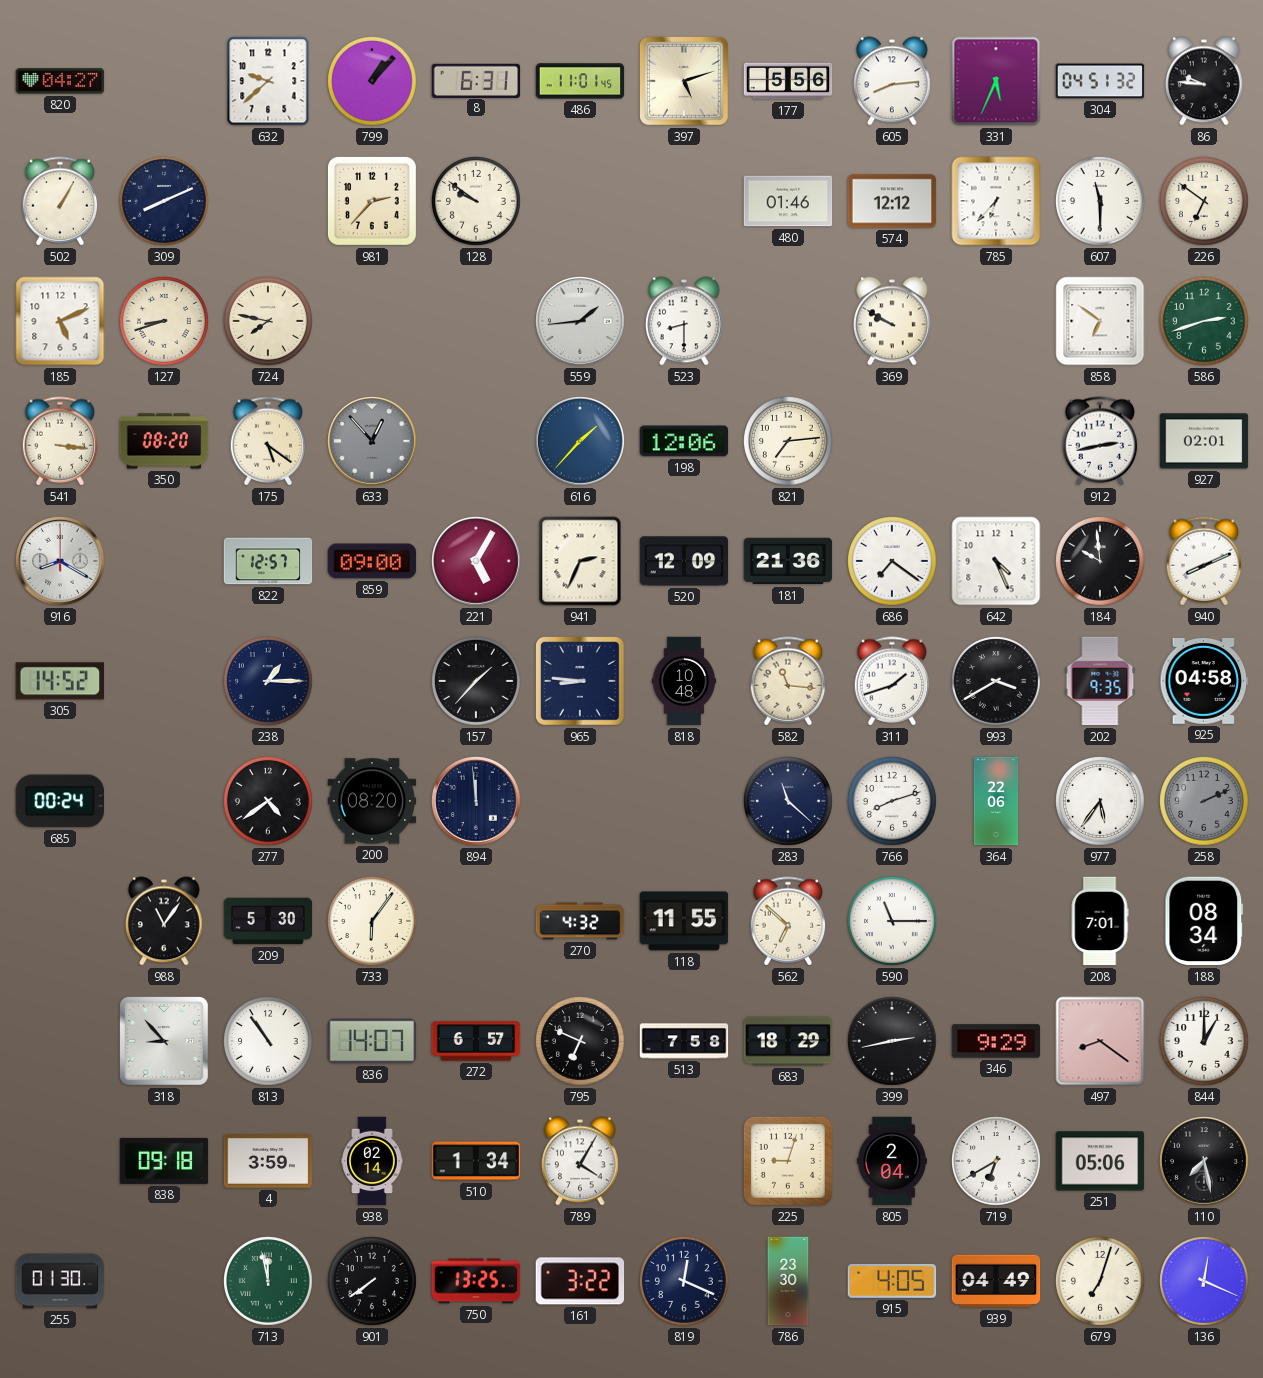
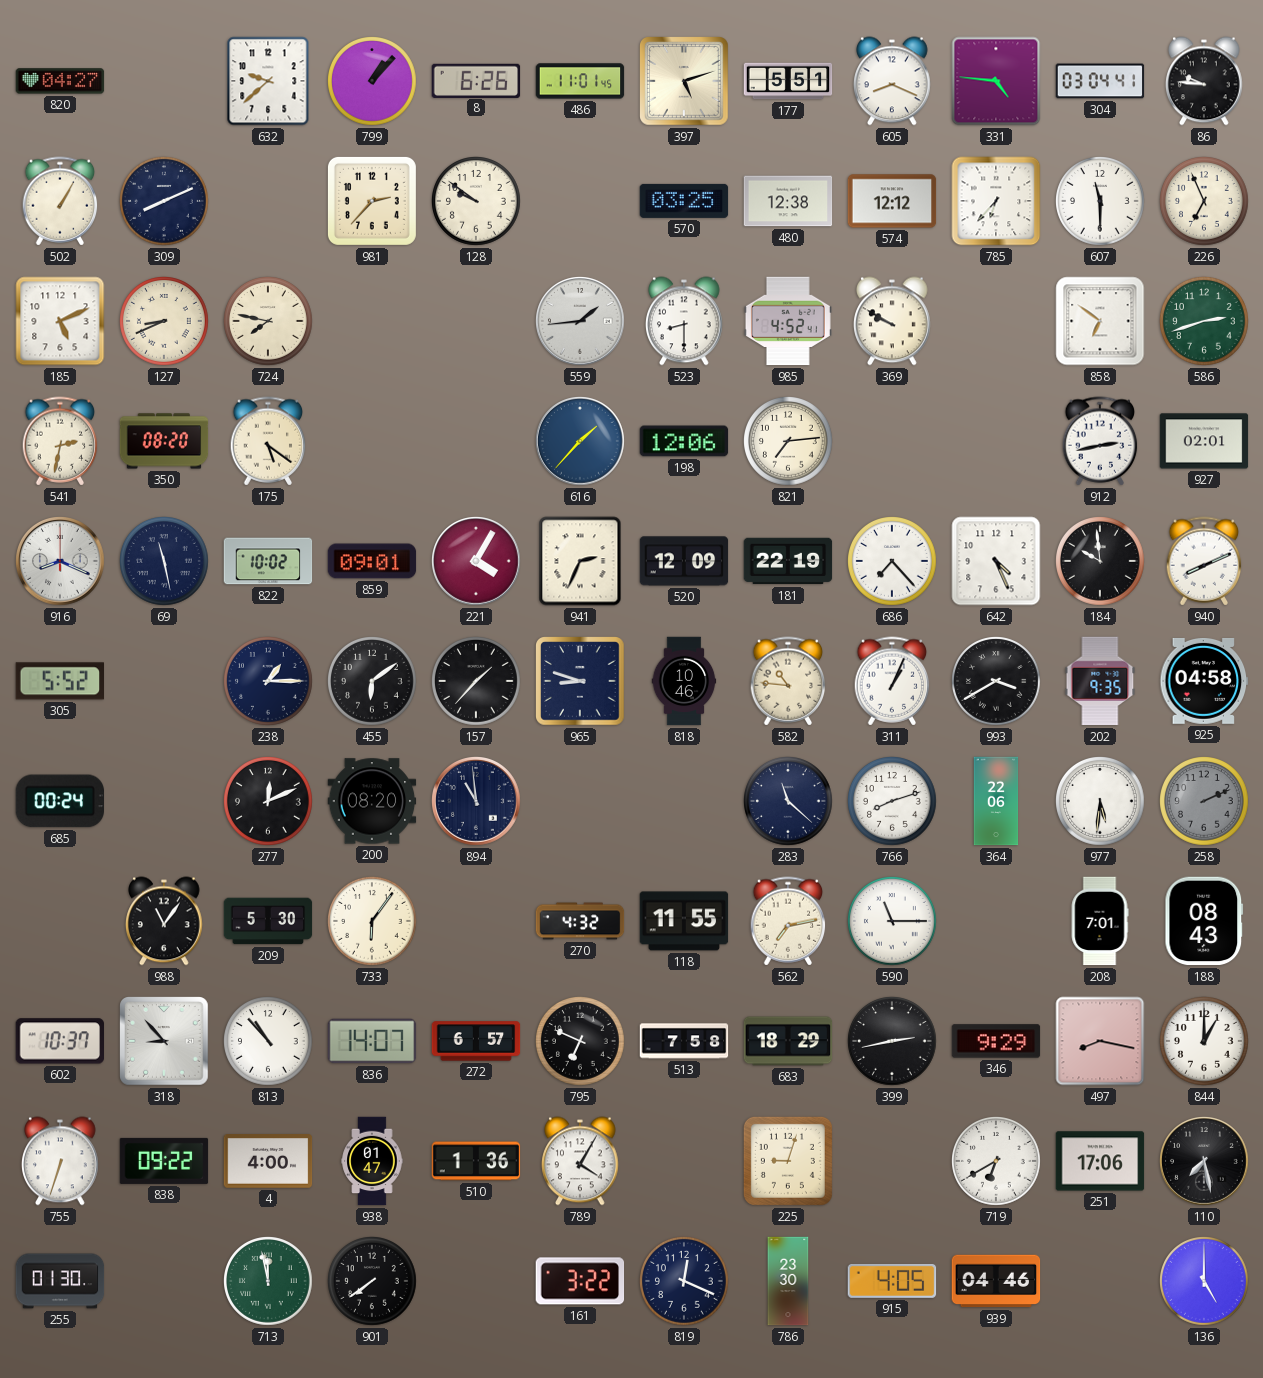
8: 6:31 -> 6:26 (476, 80)
177: 5:56 -> 5:51 (788, 81)
605: 8:14 -> 8:19 (893, 81)
331: 5:34 -> 4:46 (996, 81)
304: 04:51 -> 03:04 (1100, 81)
570: none -> 03:25 (684, 201)
480: 01:46 -> 12:38 (788, 201)
226: 6:51 -> 6:56 (1205, 202)
127: 8:42 -> 8:41 (165, 322)
985: none -> 4:52 (788, 321)
541: 3:16 -> 2:32 (60, 441)
633: 12:53 -> none (373, 442)
916: 8:20 -> 8:19 (61, 562)
69: none -> 11:28 (165, 562)
822: 12:57 -> 10:02 (268, 561)
859: 09:00 -> 09:01 (372, 561)
221: 5:05 -> 4:05 (477, 562)
181: 21:36 -> 22:19 (788, 561)
686: 7:21 -> 7:23 (893, 562)
305: 14:52 -> 5:52 (59, 681)
455: none -> 6:09 (373, 682)
965: 8:46 -> 8:48 (580, 681)
818: 10:48 -> 10:46 (684, 681)
582: 11:16 -> 10:46 (788, 681)
311: 1:42 -> 1:04 (892, 681)
277: 4:39 -> 12:11 (269, 802)
894: 11:59 -> 10:59 (477, 802)
977: 5:36 -> 5:31 (1101, 802)
562: 6:52 -> 7:13 (788, 921)
188: 08:34 -> 08:43 (1204, 921)
602: none -> 10:37 (60, 1041)
813: 10:54 -> 10:53 (269, 1042)
497: 8:21 -> 8:17 (1100, 1041)
755: none -> 6:33 (61, 1161)
838: 09:18 -> 09:22 (164, 1161)
4: 3:59 -> 4:00 (268, 1162)
938: 02:14 -> 01:47 (372, 1161)
510: 1:34 -> 1:36 (476, 1161)
805: 2:04 -> none (892, 1161)
251: 05:06 -> 17:06 (1100, 1161)
750: 13:25 -> none (476, 1281)
939: 04:49 -> 04:46 (996, 1281)
679: 7:03 -> none (1101, 1282)
136: 12:19 -> 5:00 (1205, 1282)
